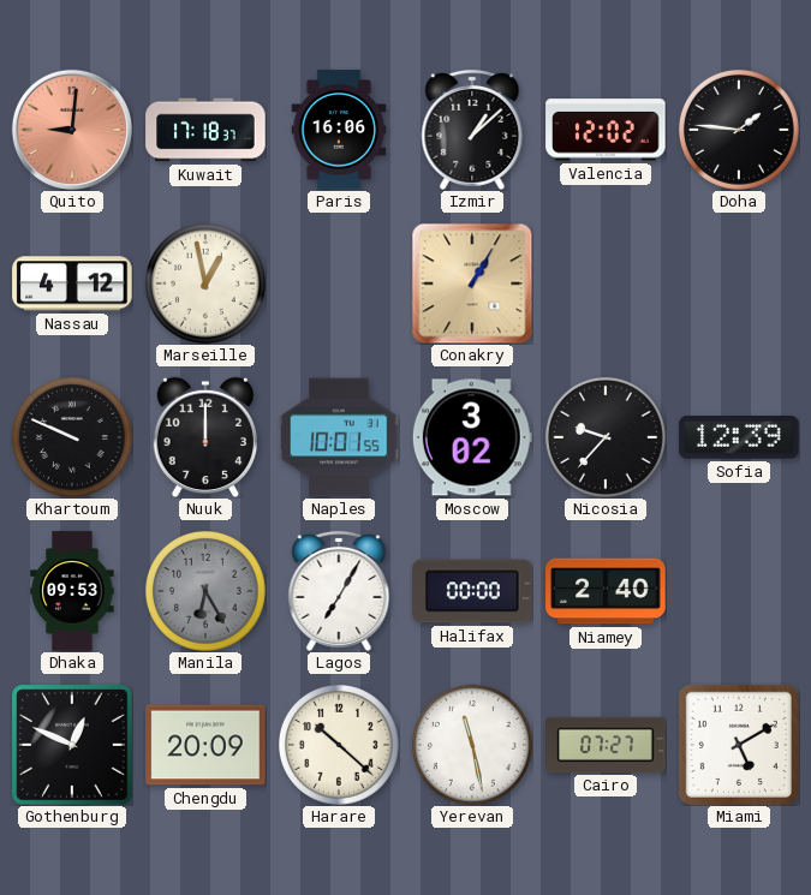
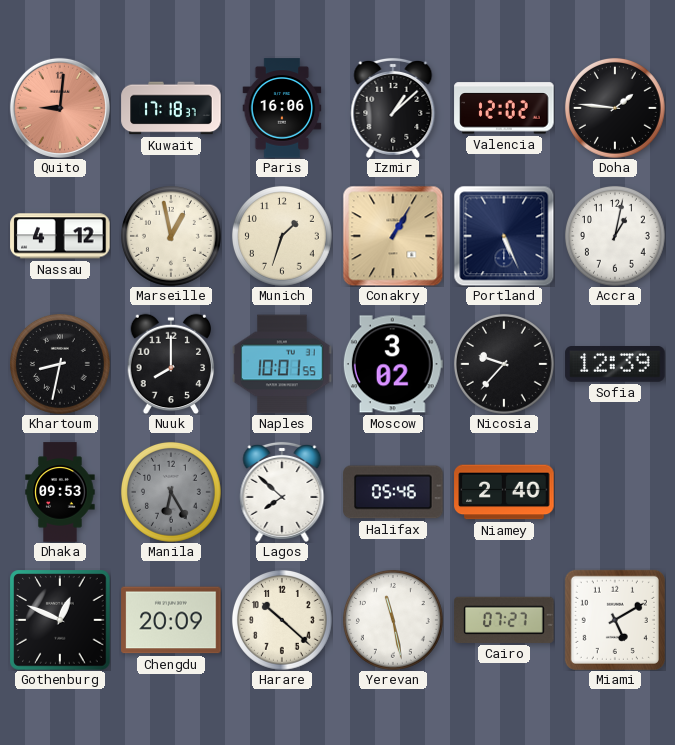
Munich: none -> 1:33 (282, 236)
Portland: none -> 5:26 (504, 236)
Accra: none -> 1:02 (615, 236)
Khartoum: 9:49 -> 8:32 (60, 364)
Nuuk: 12:00 -> 8:00 (171, 364)
Lagos: 7:05 -> 7:52 (282, 492)
Halifax: 00:00 -> 05:46 (393, 492)
